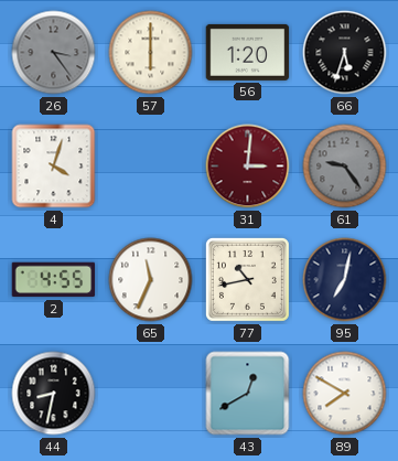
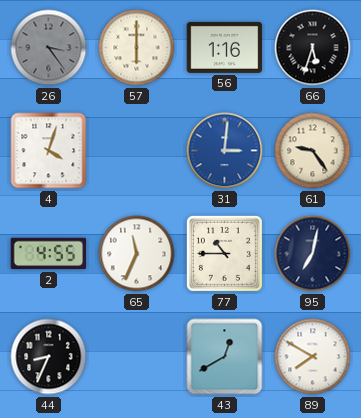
56: 1:20 -> 1:16 (225, 47)
31 dial: burgundy -> blue (225, 151)
61 dial: grey -> cream (313, 151)
77: 10:43 -> 10:45 (224, 253)
44: 8:32 -> 8:34 (49, 357)
